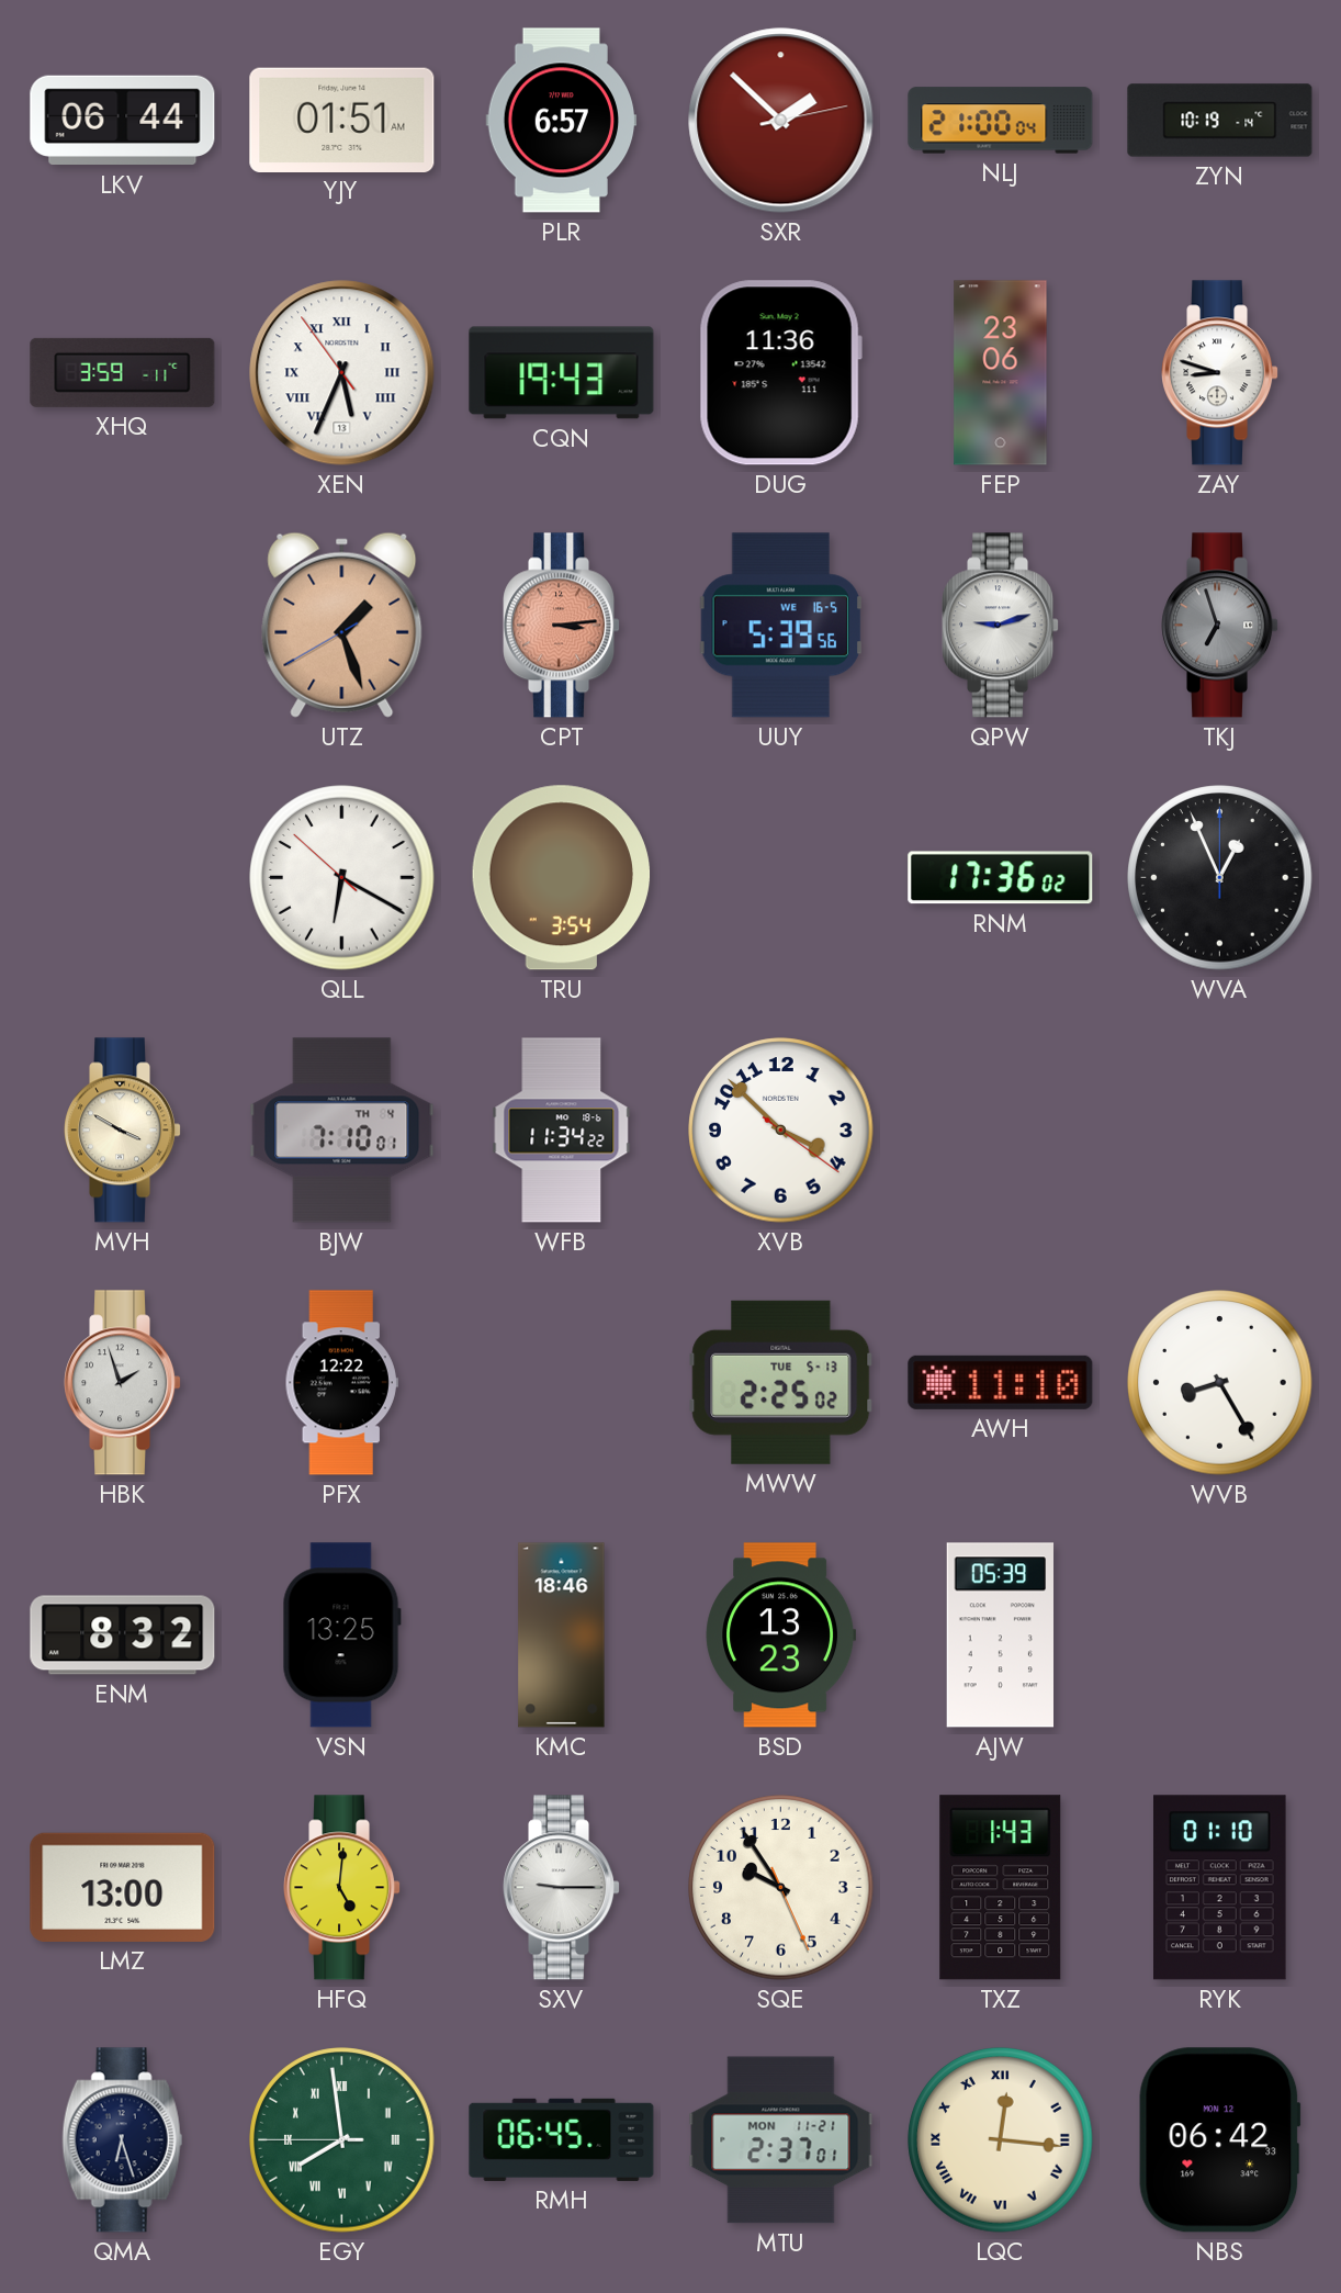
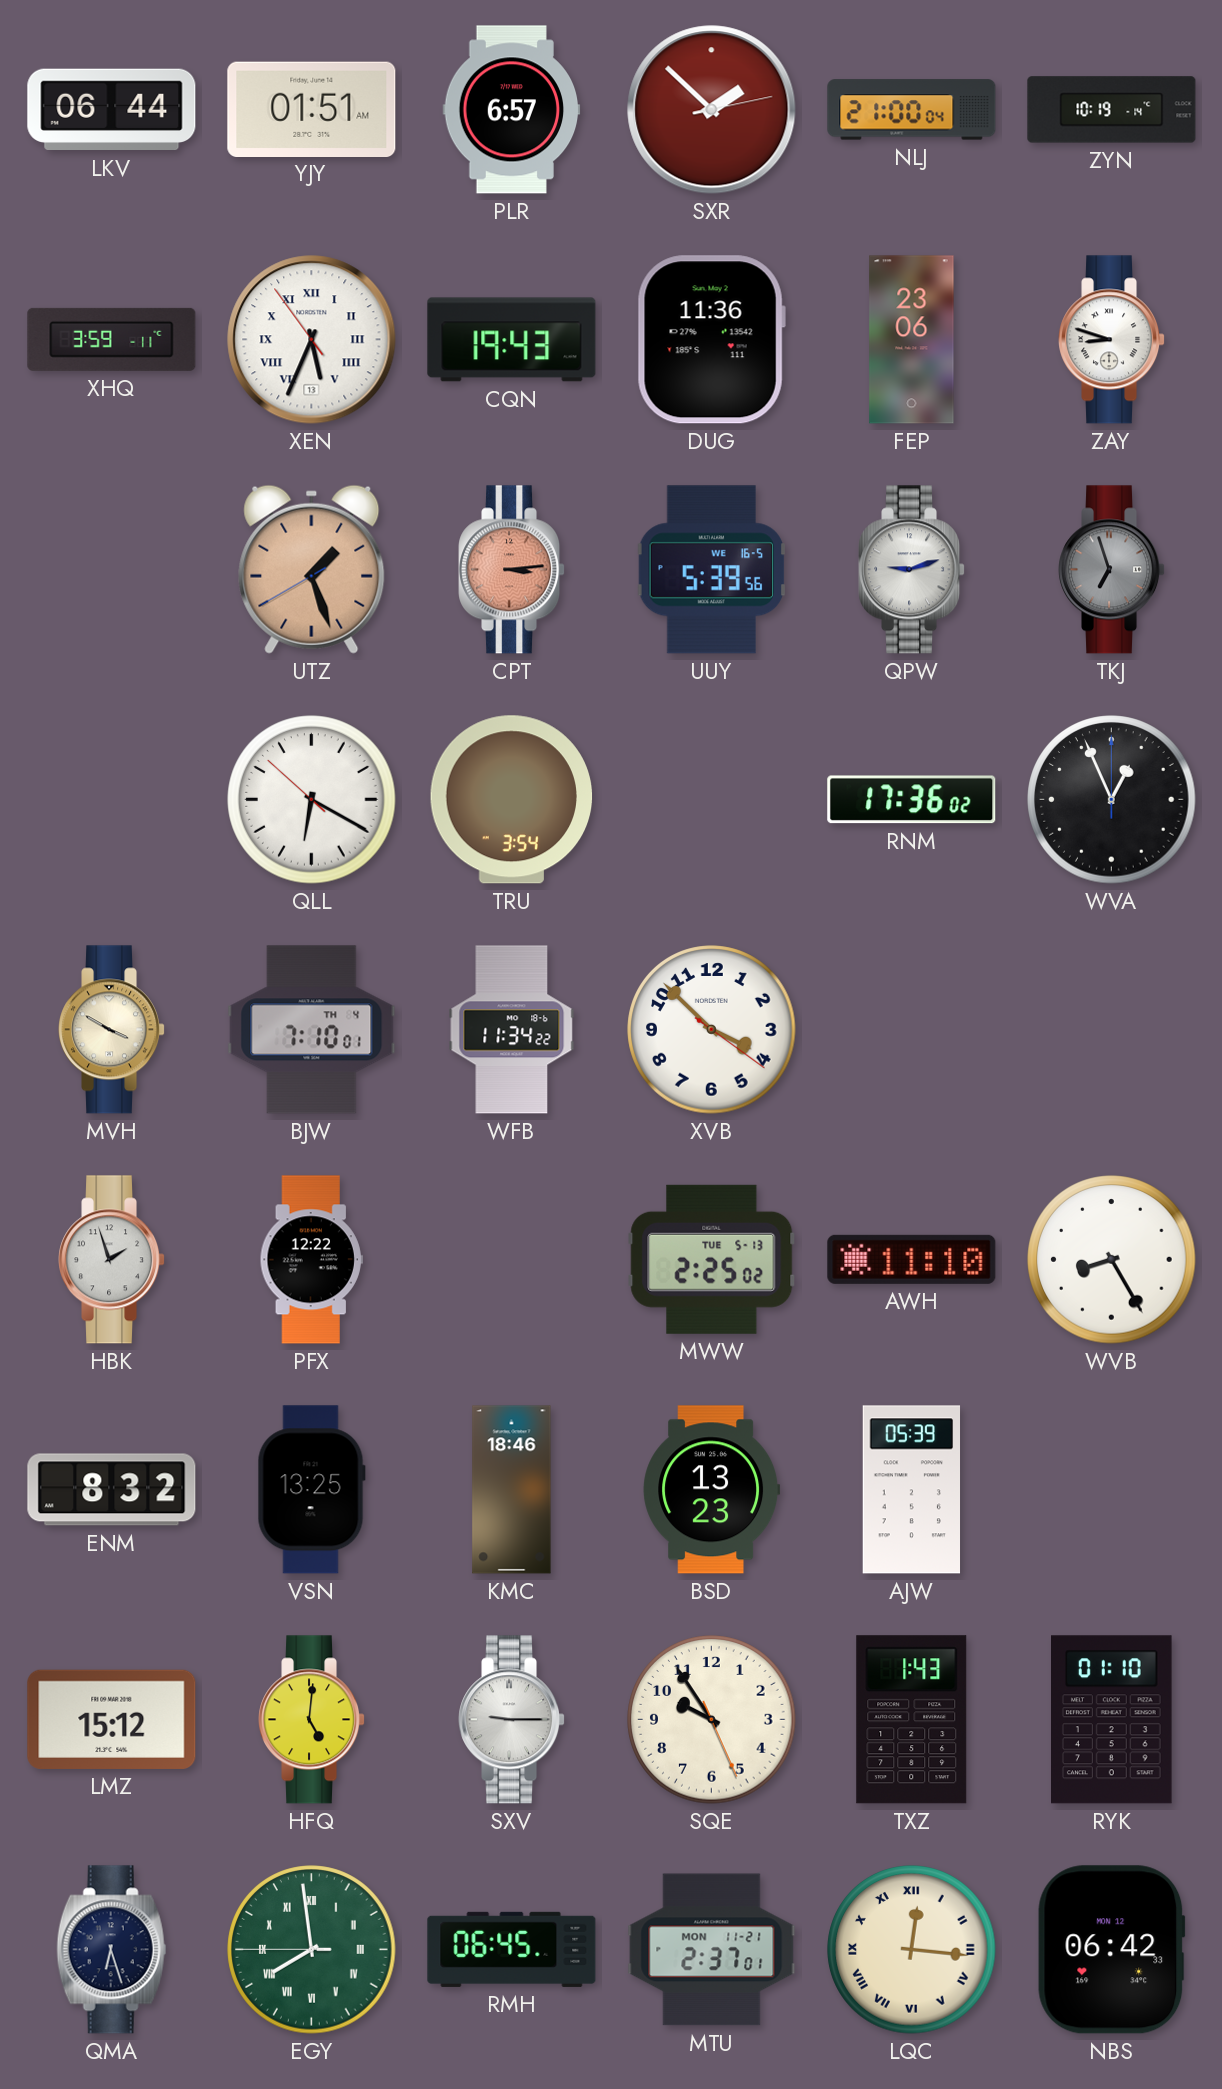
LMZ: 13:00 -> 15:12 (112, 1719)
